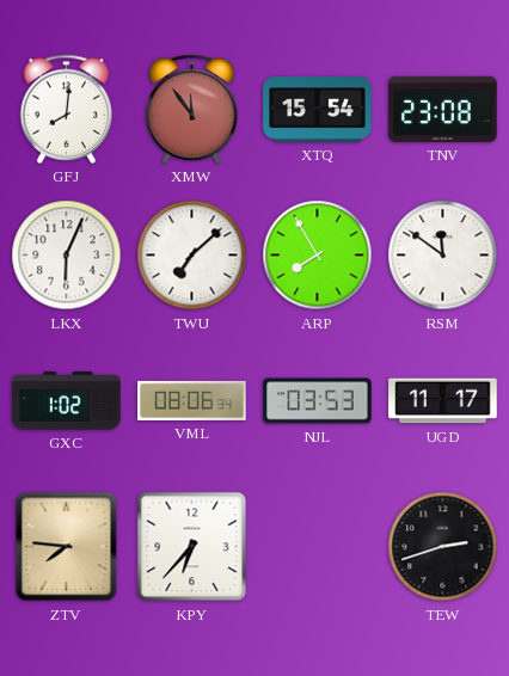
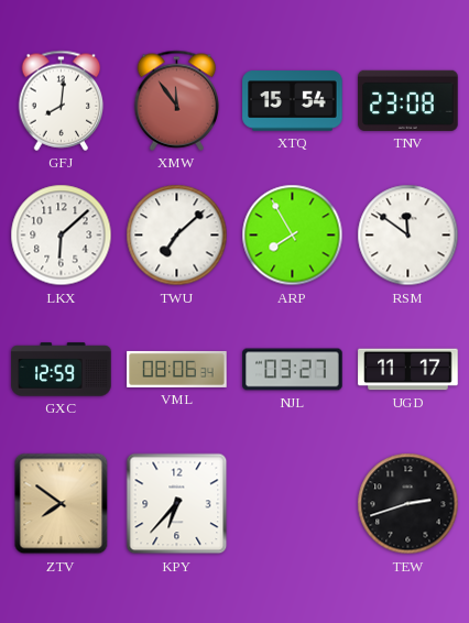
LKX: 6:04 -> 6:08 (62, 236)
GXC: 1:02 -> 12:59 (62, 370)
NJL: 03:53 -> 03:27 (293, 370)
ZTV: 7:46 -> 7:51 (62, 504)
